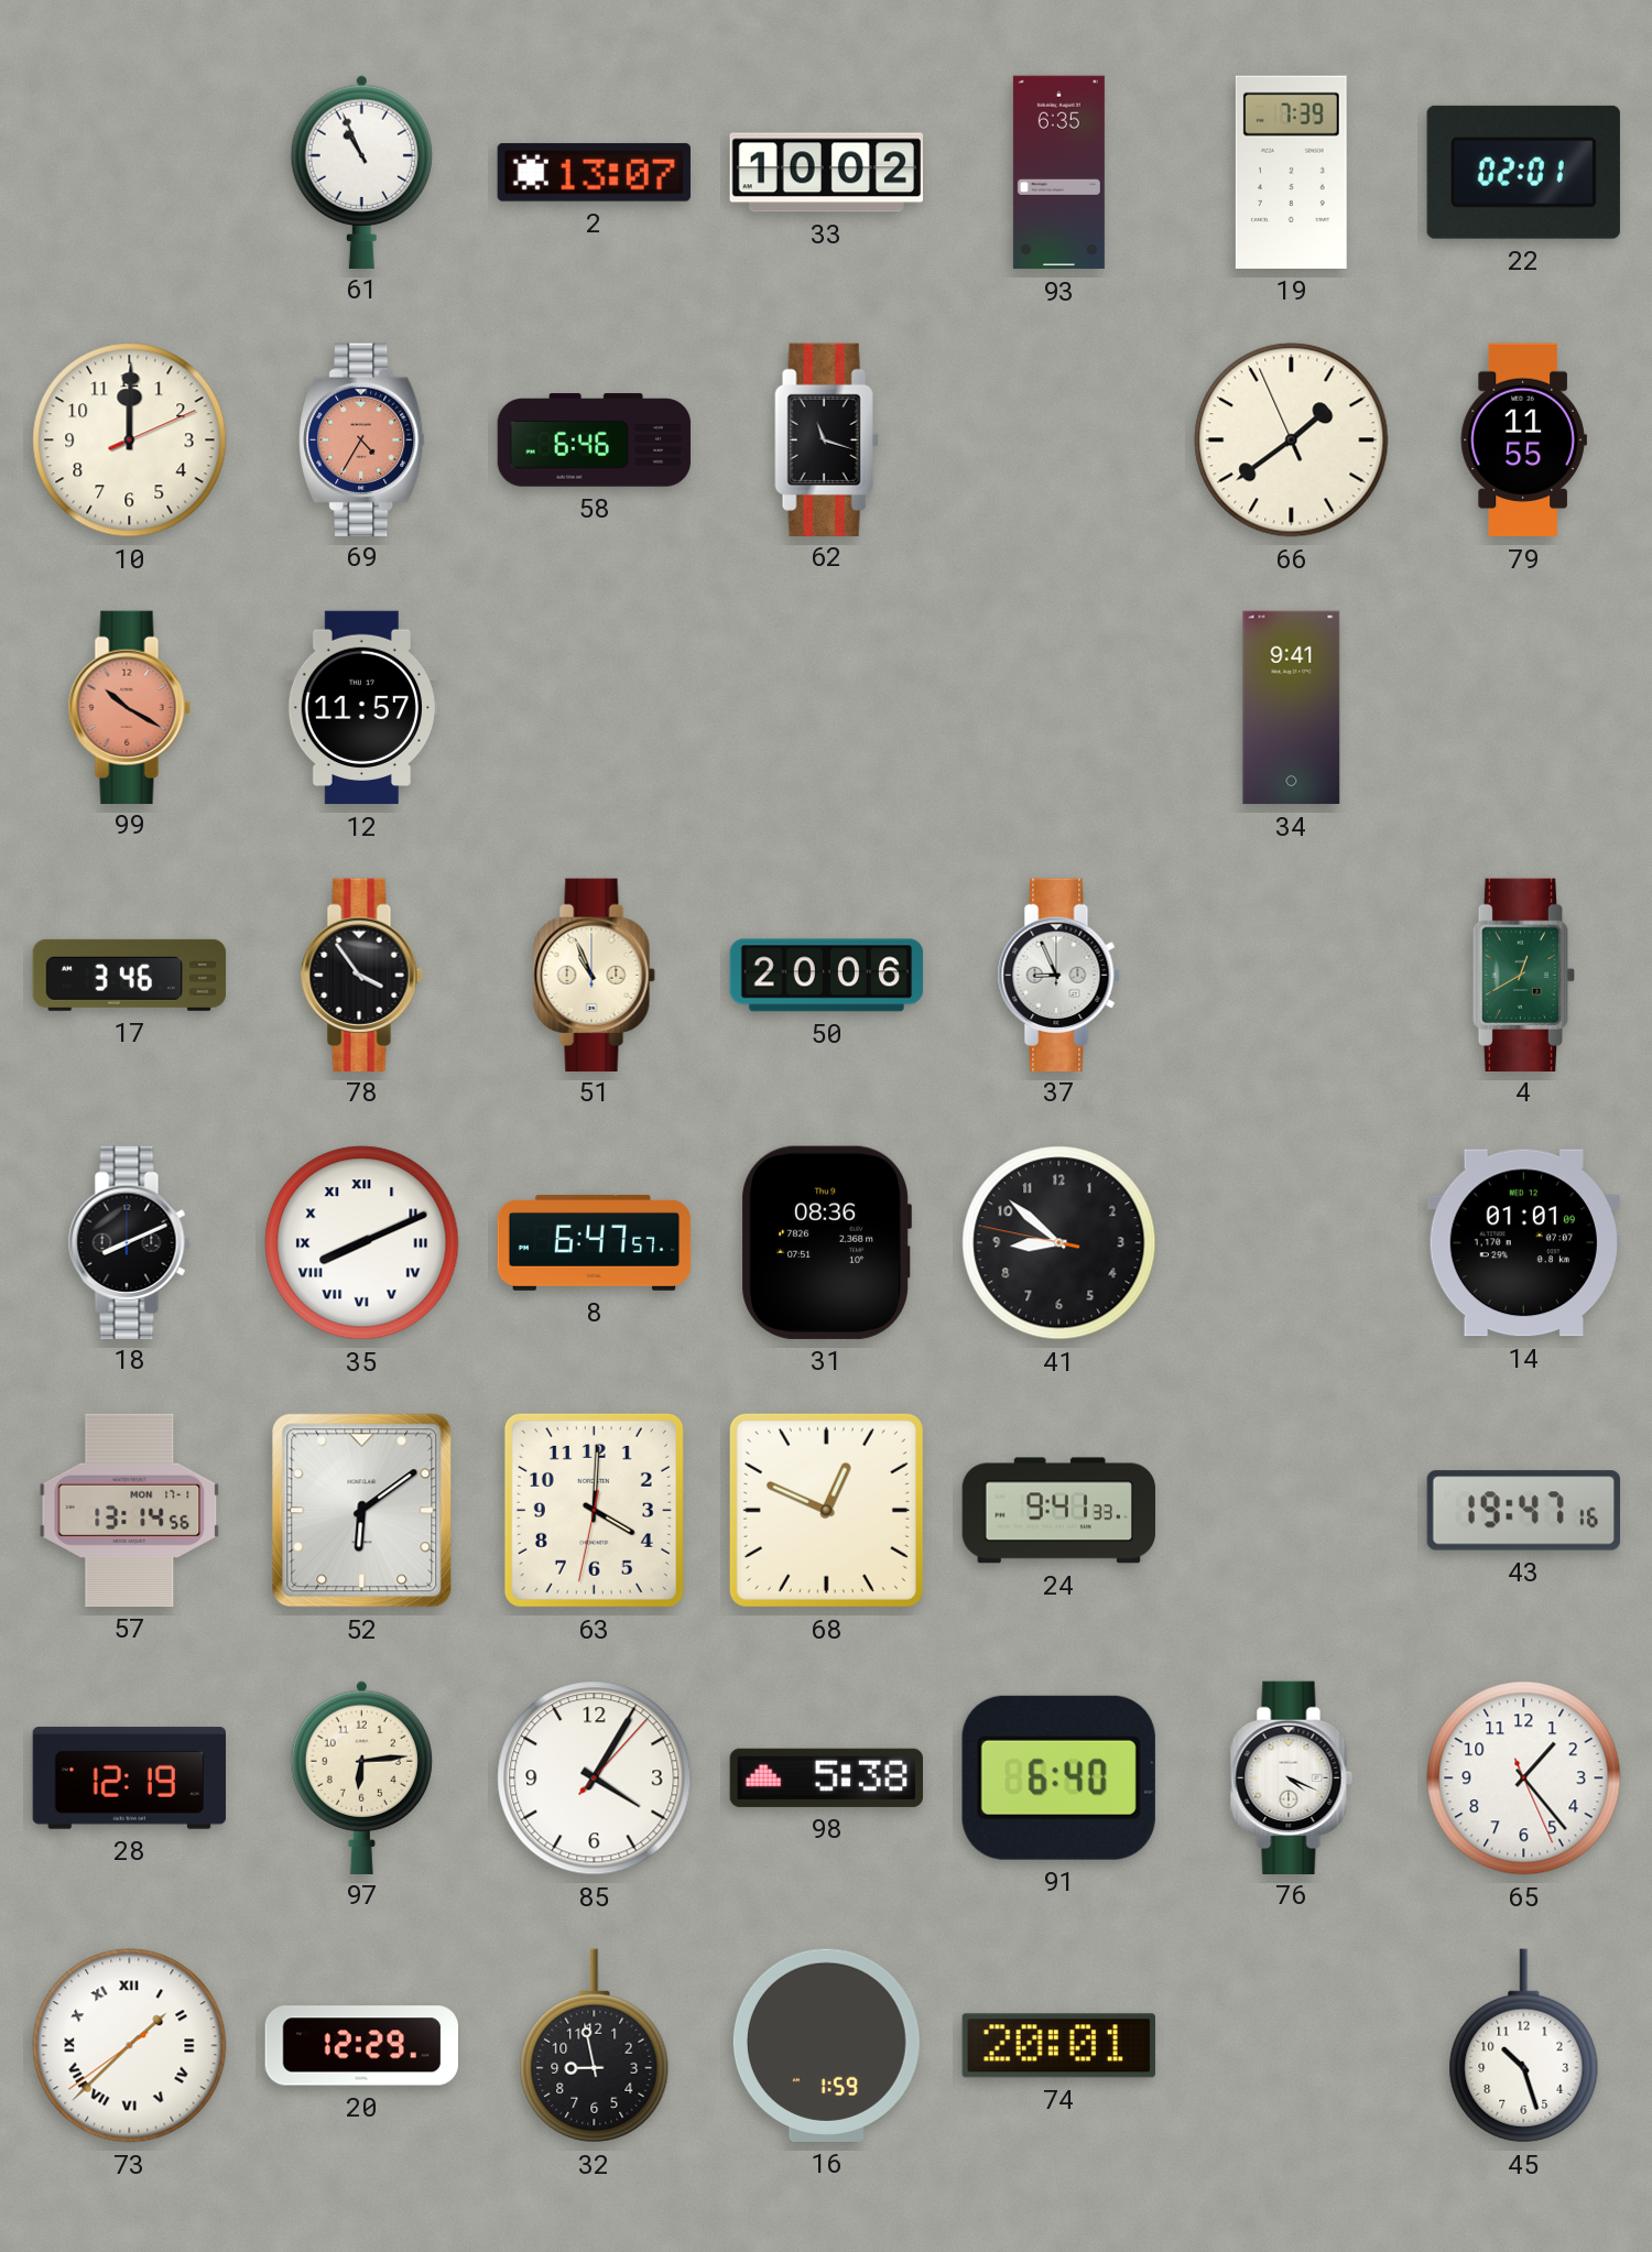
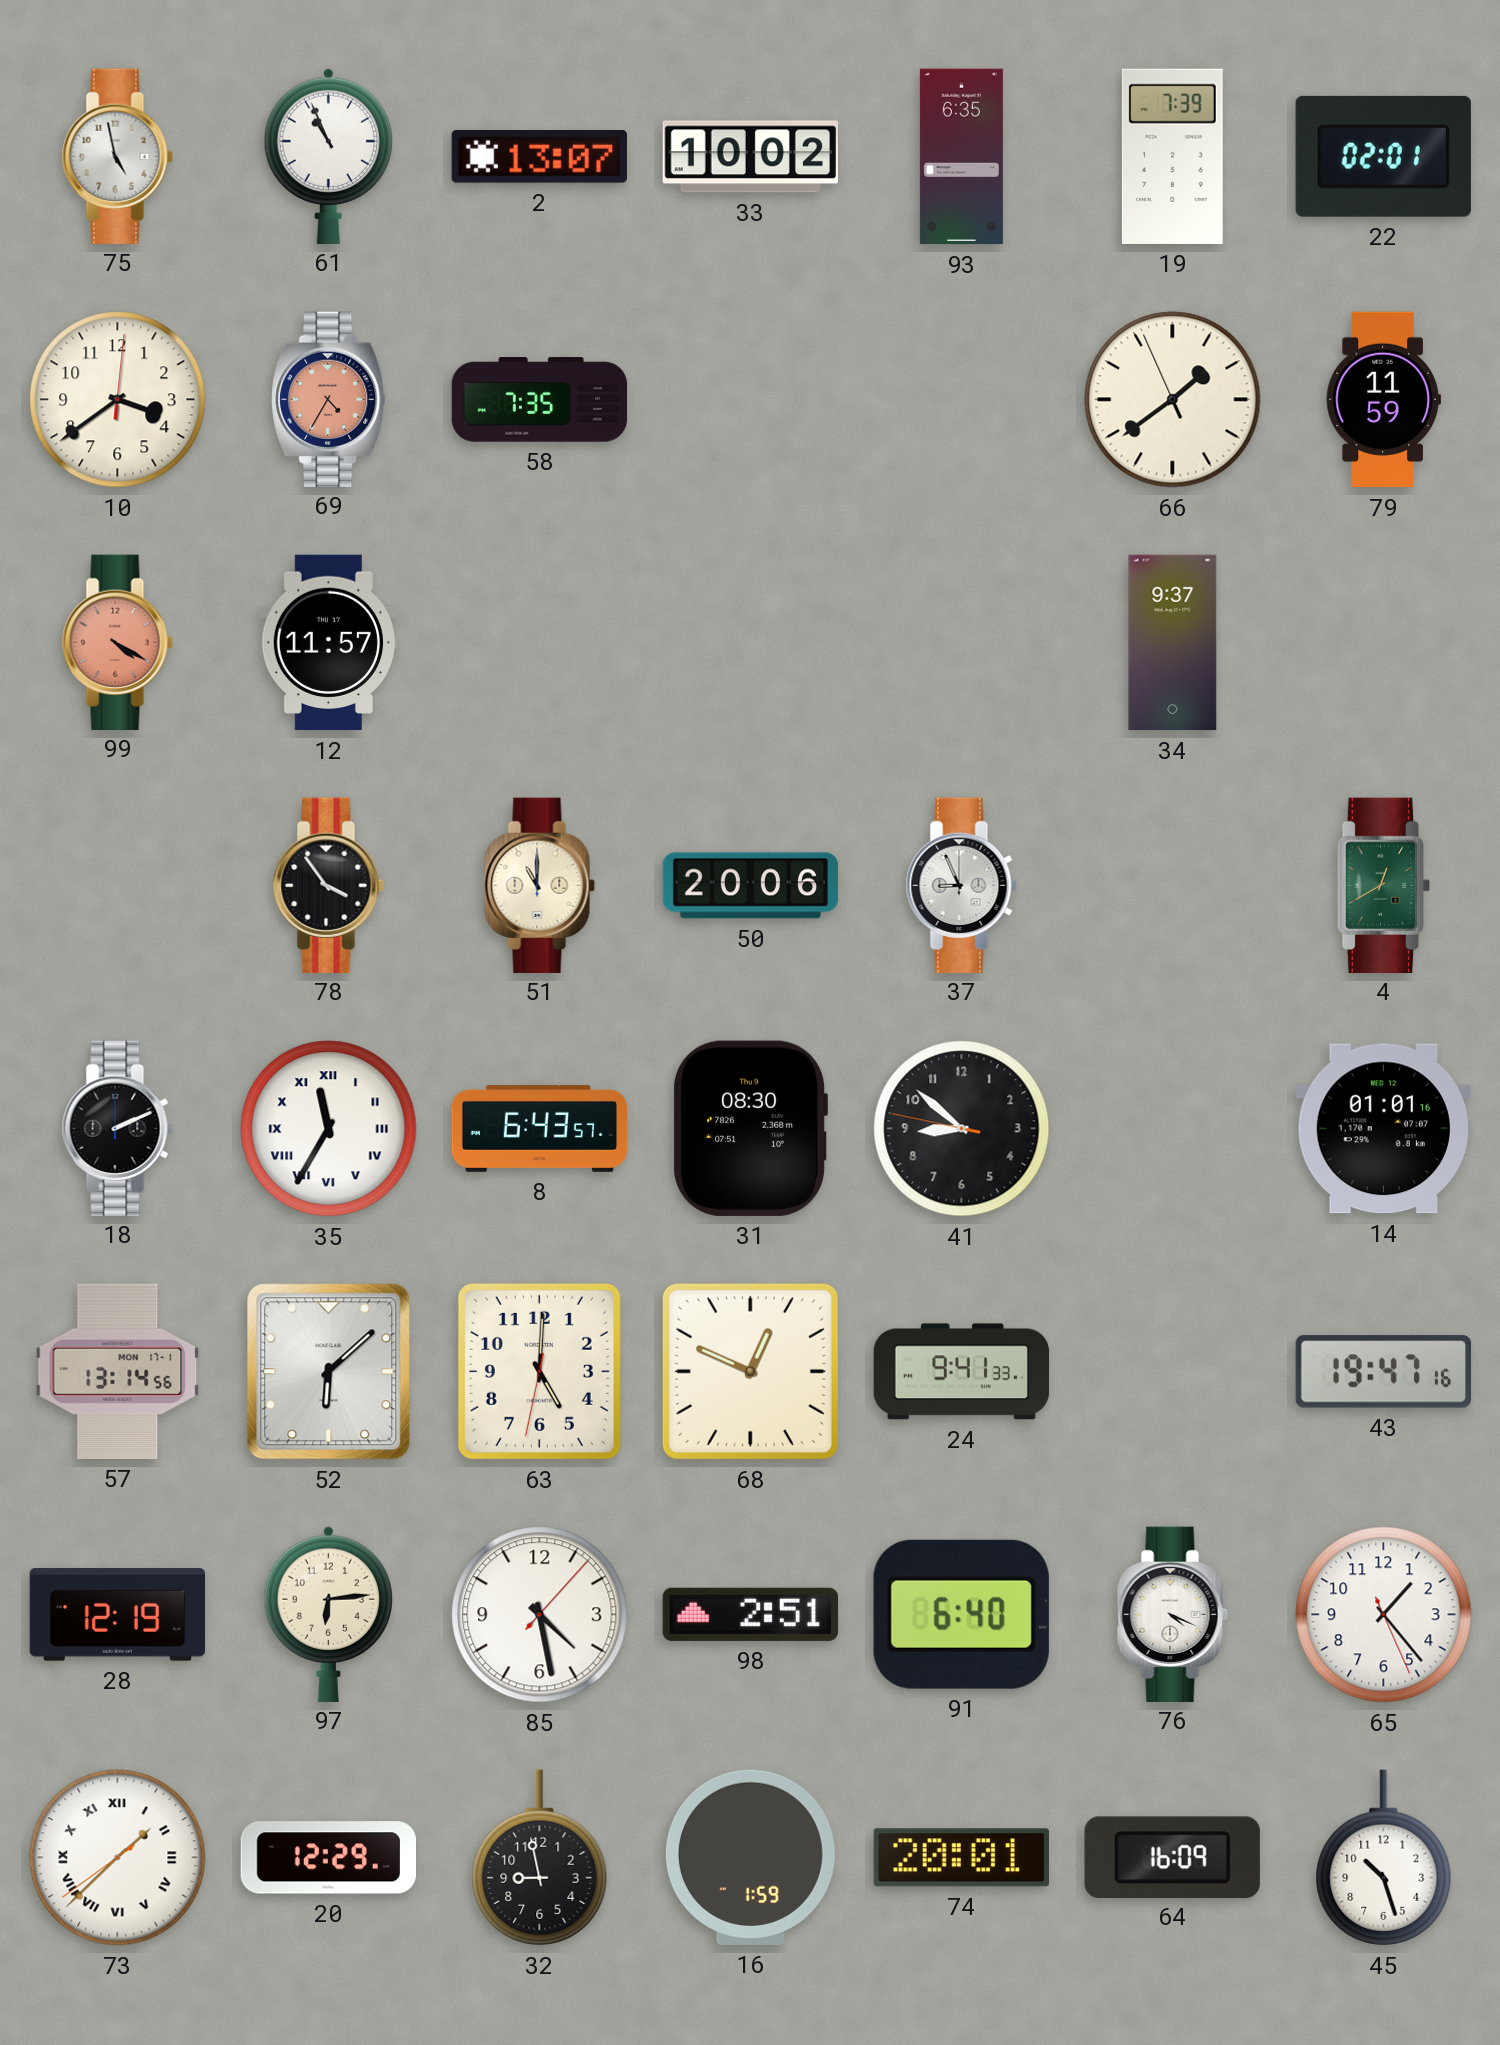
75: none -> 4:58 (117, 156)
10: 12:00 -> 3:39 (118, 400)
58: 6:46 -> 7:35 (540, 400)
62: 11:18 -> none (827, 439)
79: 11:55 -> 11:59 (1383, 400)
99: 10:20 -> 4:20 (117, 642)
34: 9:41 -> 9:37 (1173, 643)
17: 3:46 -> none (130, 975)
51: 10:56 -> 11:00 (539, 885)
18: 8:11 -> 2:11 (117, 1128)
35: 8:11 -> 11:35 (329, 1129)
8: 6:47 -> 6:43 (540, 1128)
31: 08:36 -> 08:30 (750, 1128)
14: 01:01:09 -> 01:01:16 (1383, 1129)
52: 6:09 -> 6:08 (329, 1372)
63: 4:00 -> 5:00 (539, 1371)
85: 4:05 -> 4:28 (540, 1615)
98: 5:38 -> 2:51 (750, 1614)
64: none -> 16:09 (1172, 1857)
